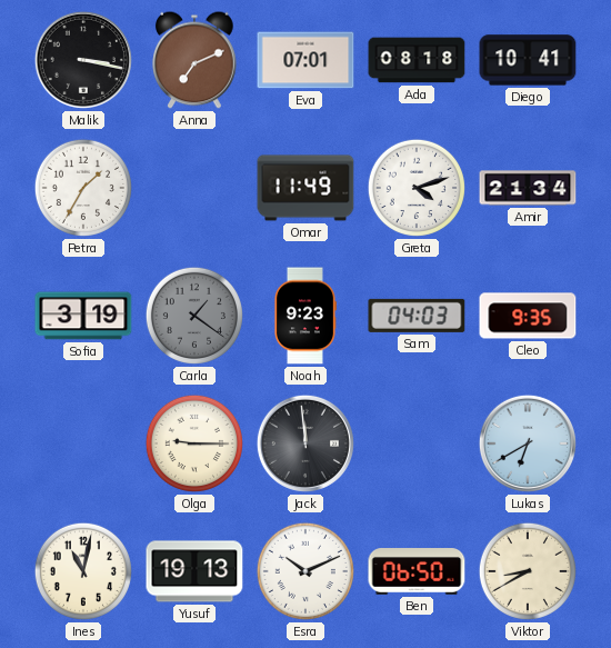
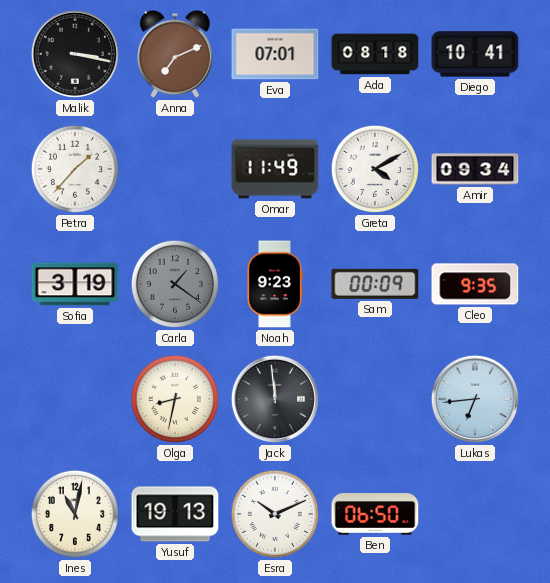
Petra: 1:35 -> 1:37 (75, 169)
Greta: 4:12 -> 4:10 (375, 169)
Amir: 21:34 -> 09:34 (475, 169)
Sam: 04:03 -> 00:09 (375, 284)
Olga: 9:15 -> 8:32 (175, 399)
Lukas: 6:40 -> 6:44 (475, 399)
Viktor: 8:40 -> none (528, 571)
